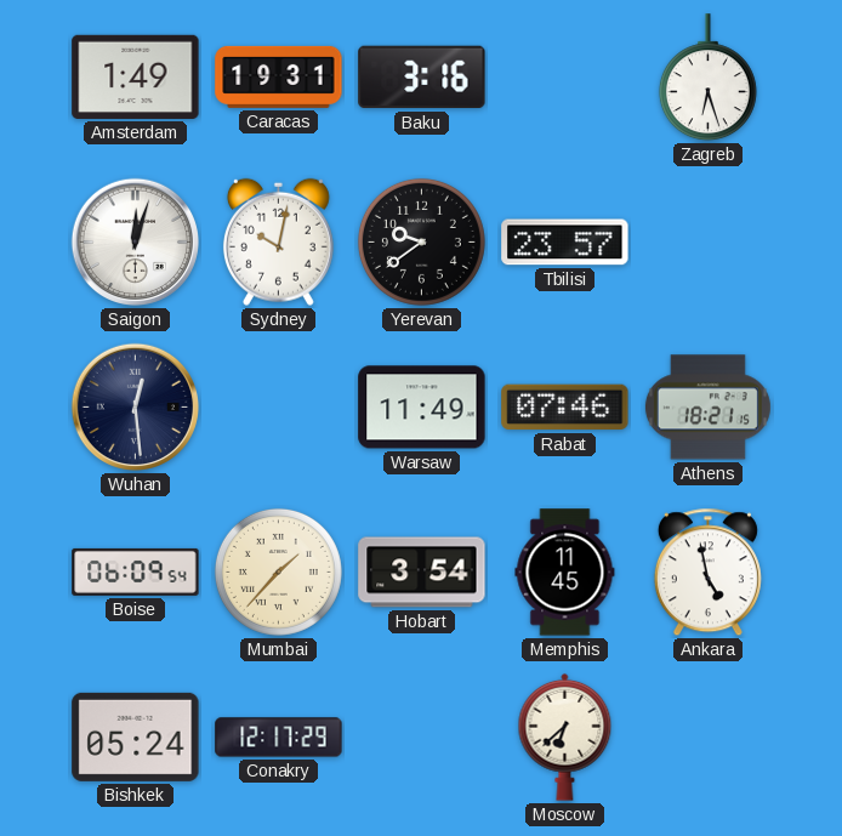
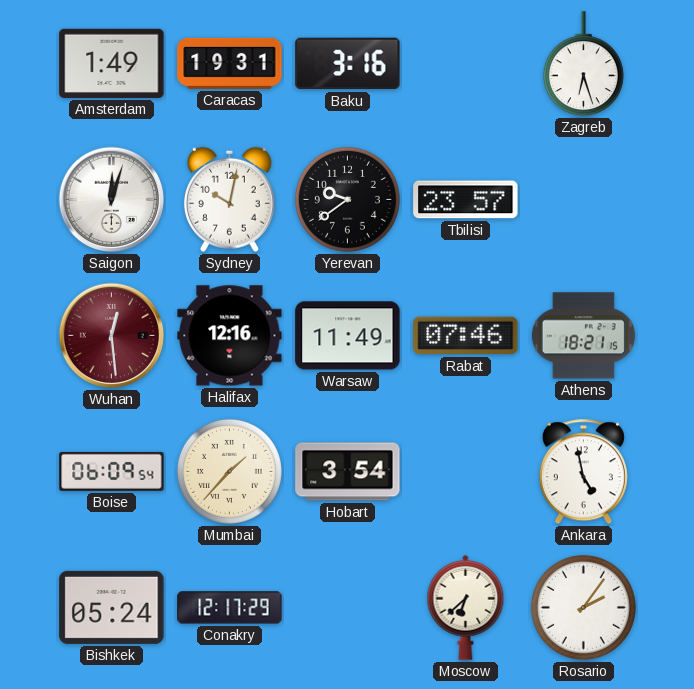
Wuhan dial: navy -> burgundy (112, 336)
Halifax: none -> 12:16 (230, 336)
Memphis: 11:45 -> none (565, 573)
Rosario: none -> 2:06 (583, 607)
